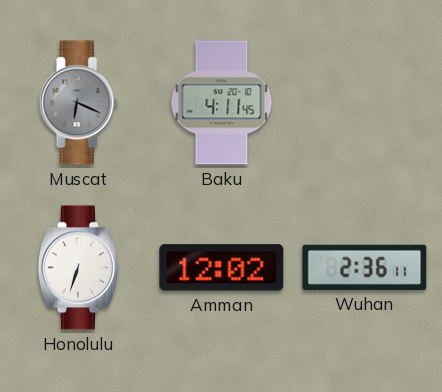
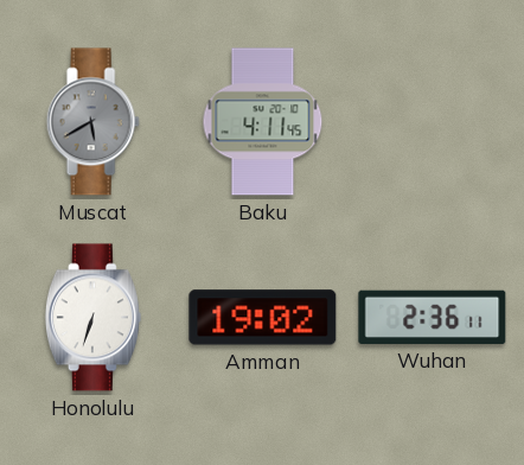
Muscat: 6:19 -> 5:40 (92, 122)
Amman: 12:02 -> 19:02 (263, 318)
